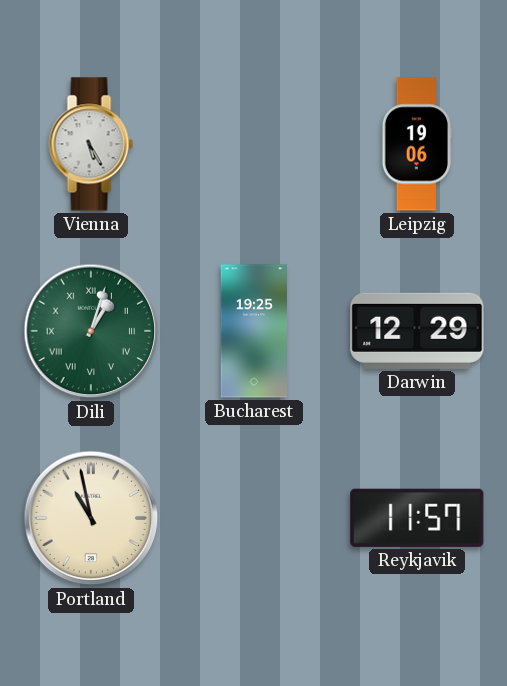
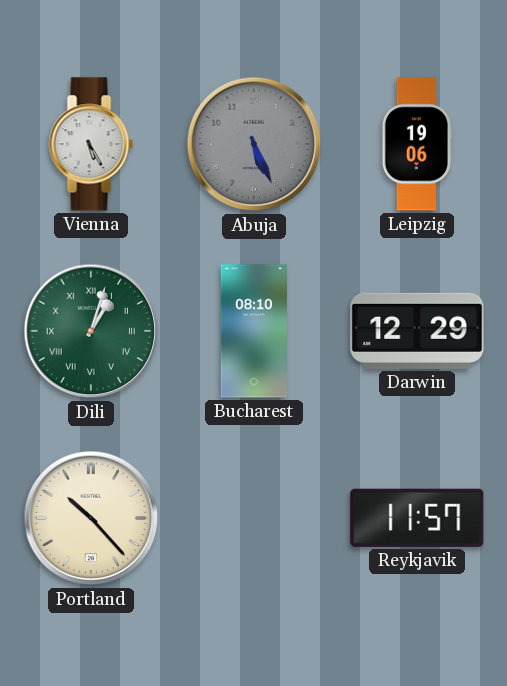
Abuja: none -> 5:26 (254, 144)
Bucharest: 19:25 -> 08:10 (254, 331)
Portland: 10:58 -> 10:23 (91, 518)
